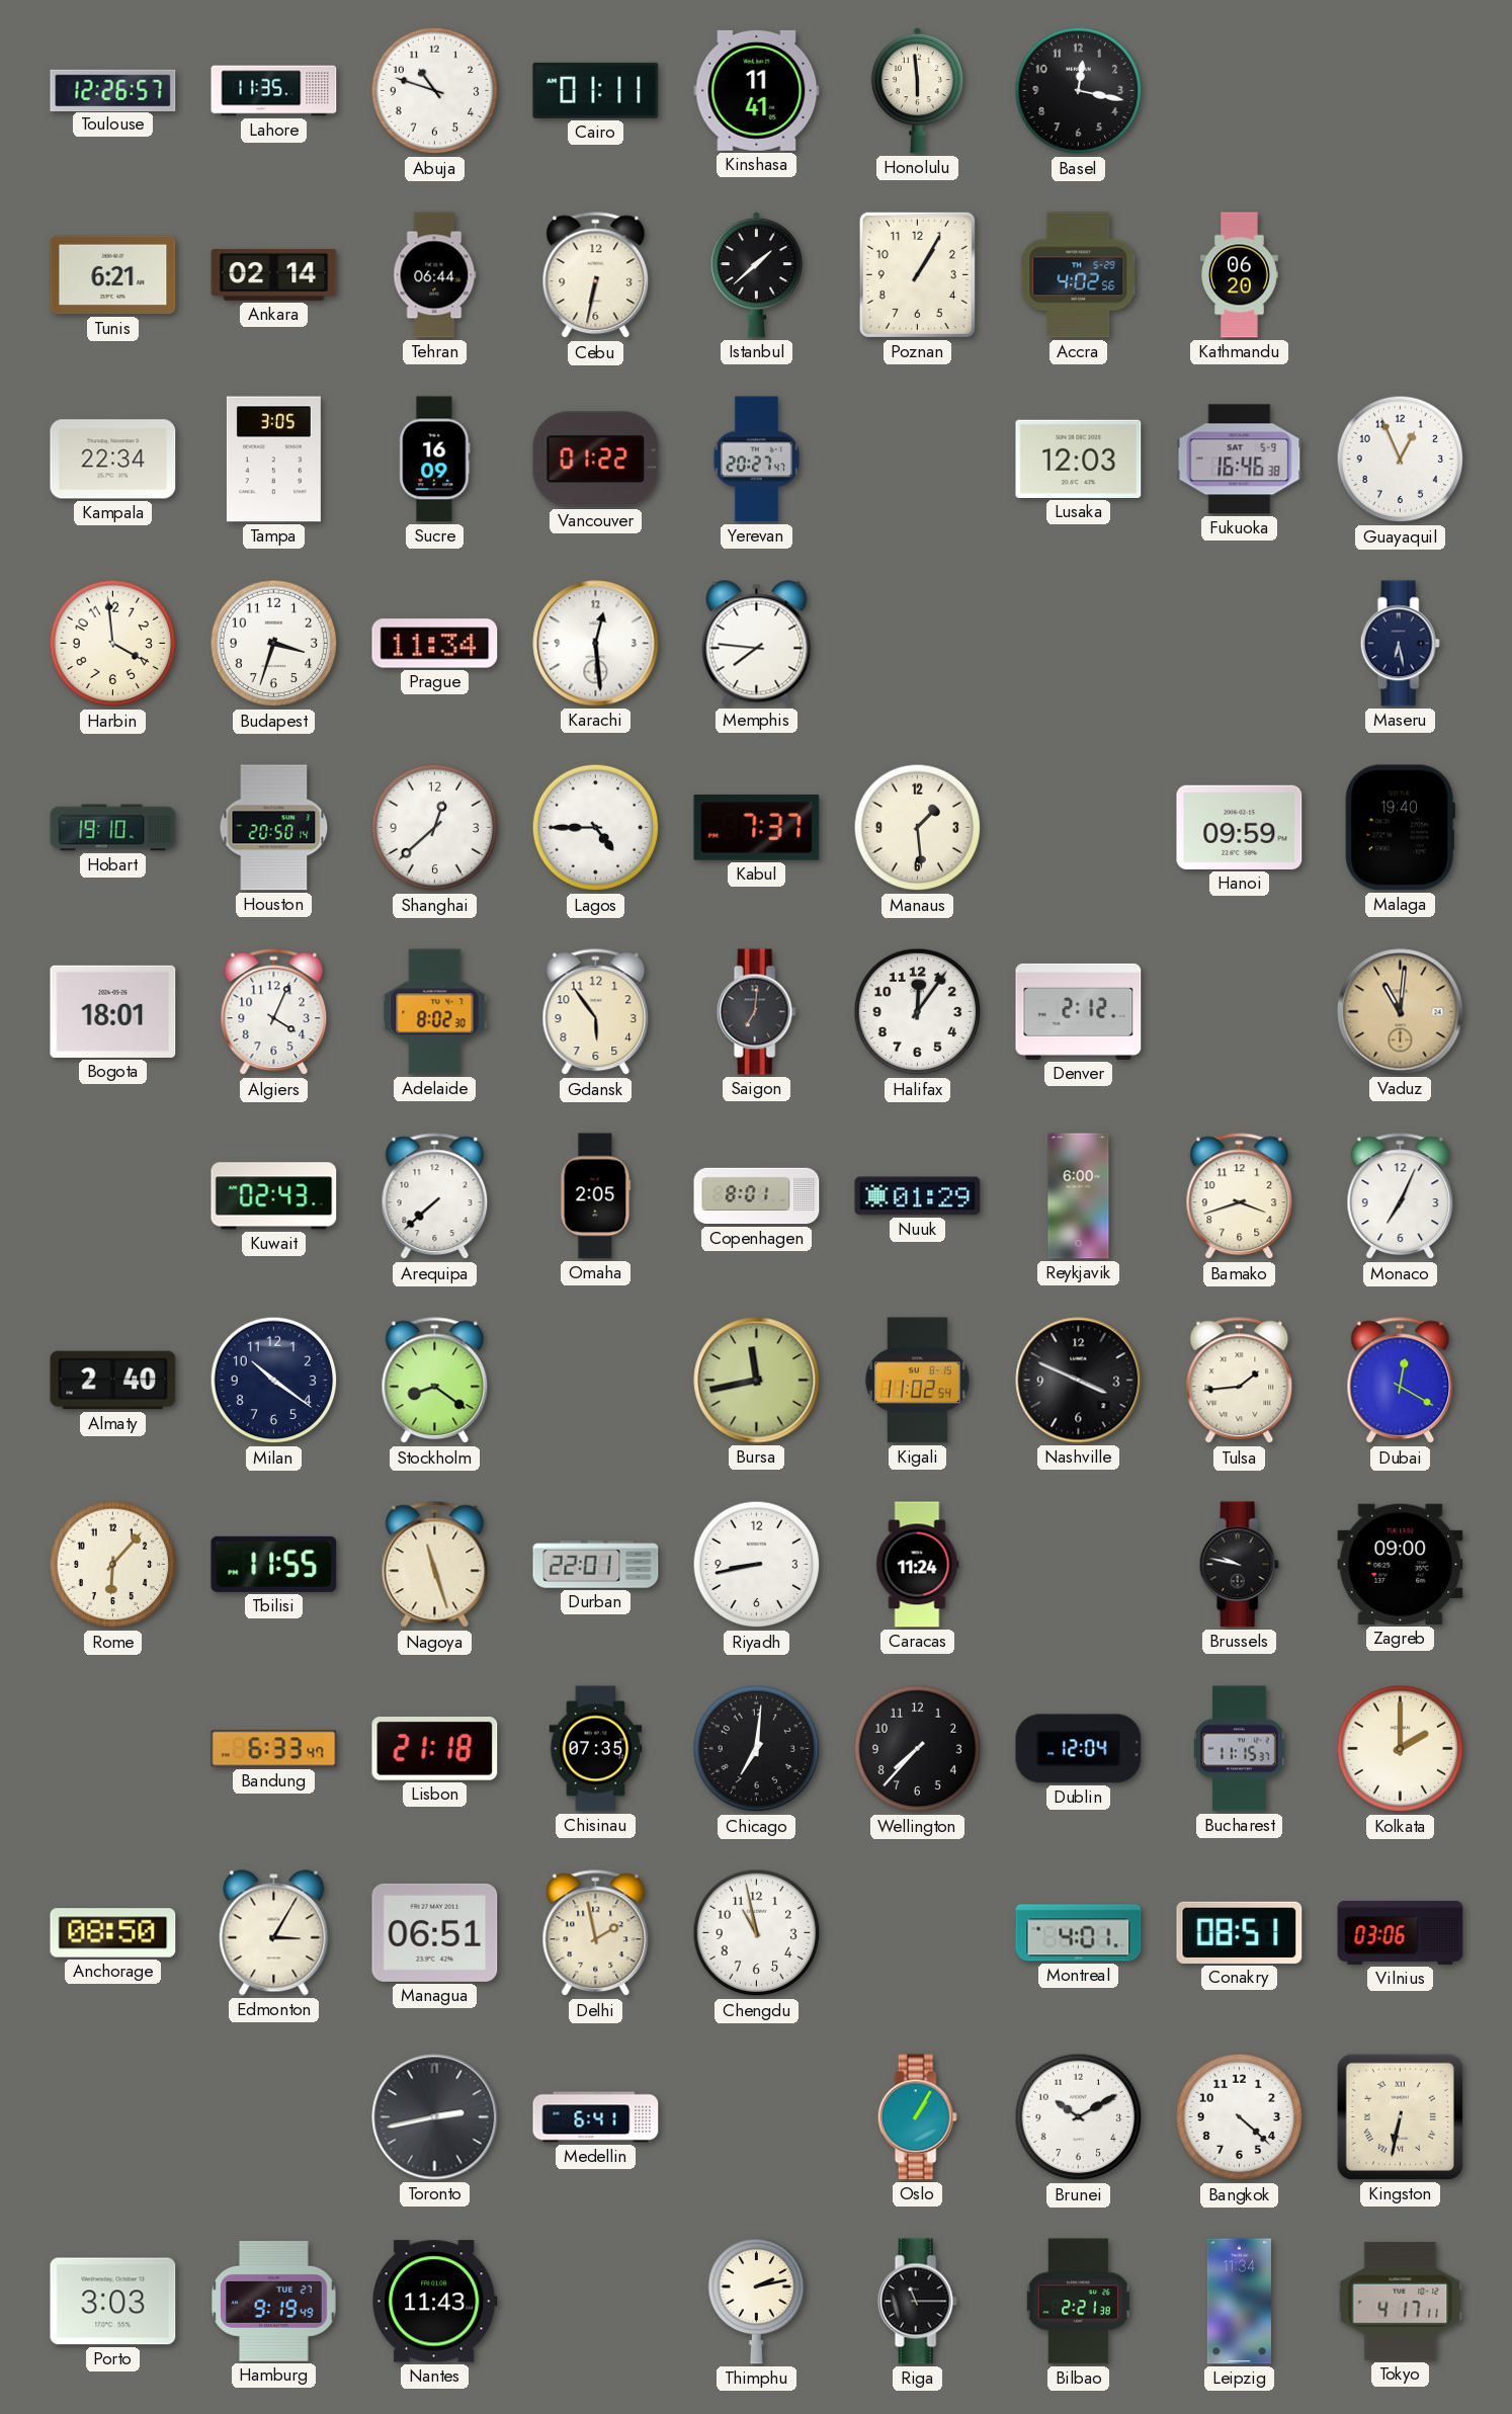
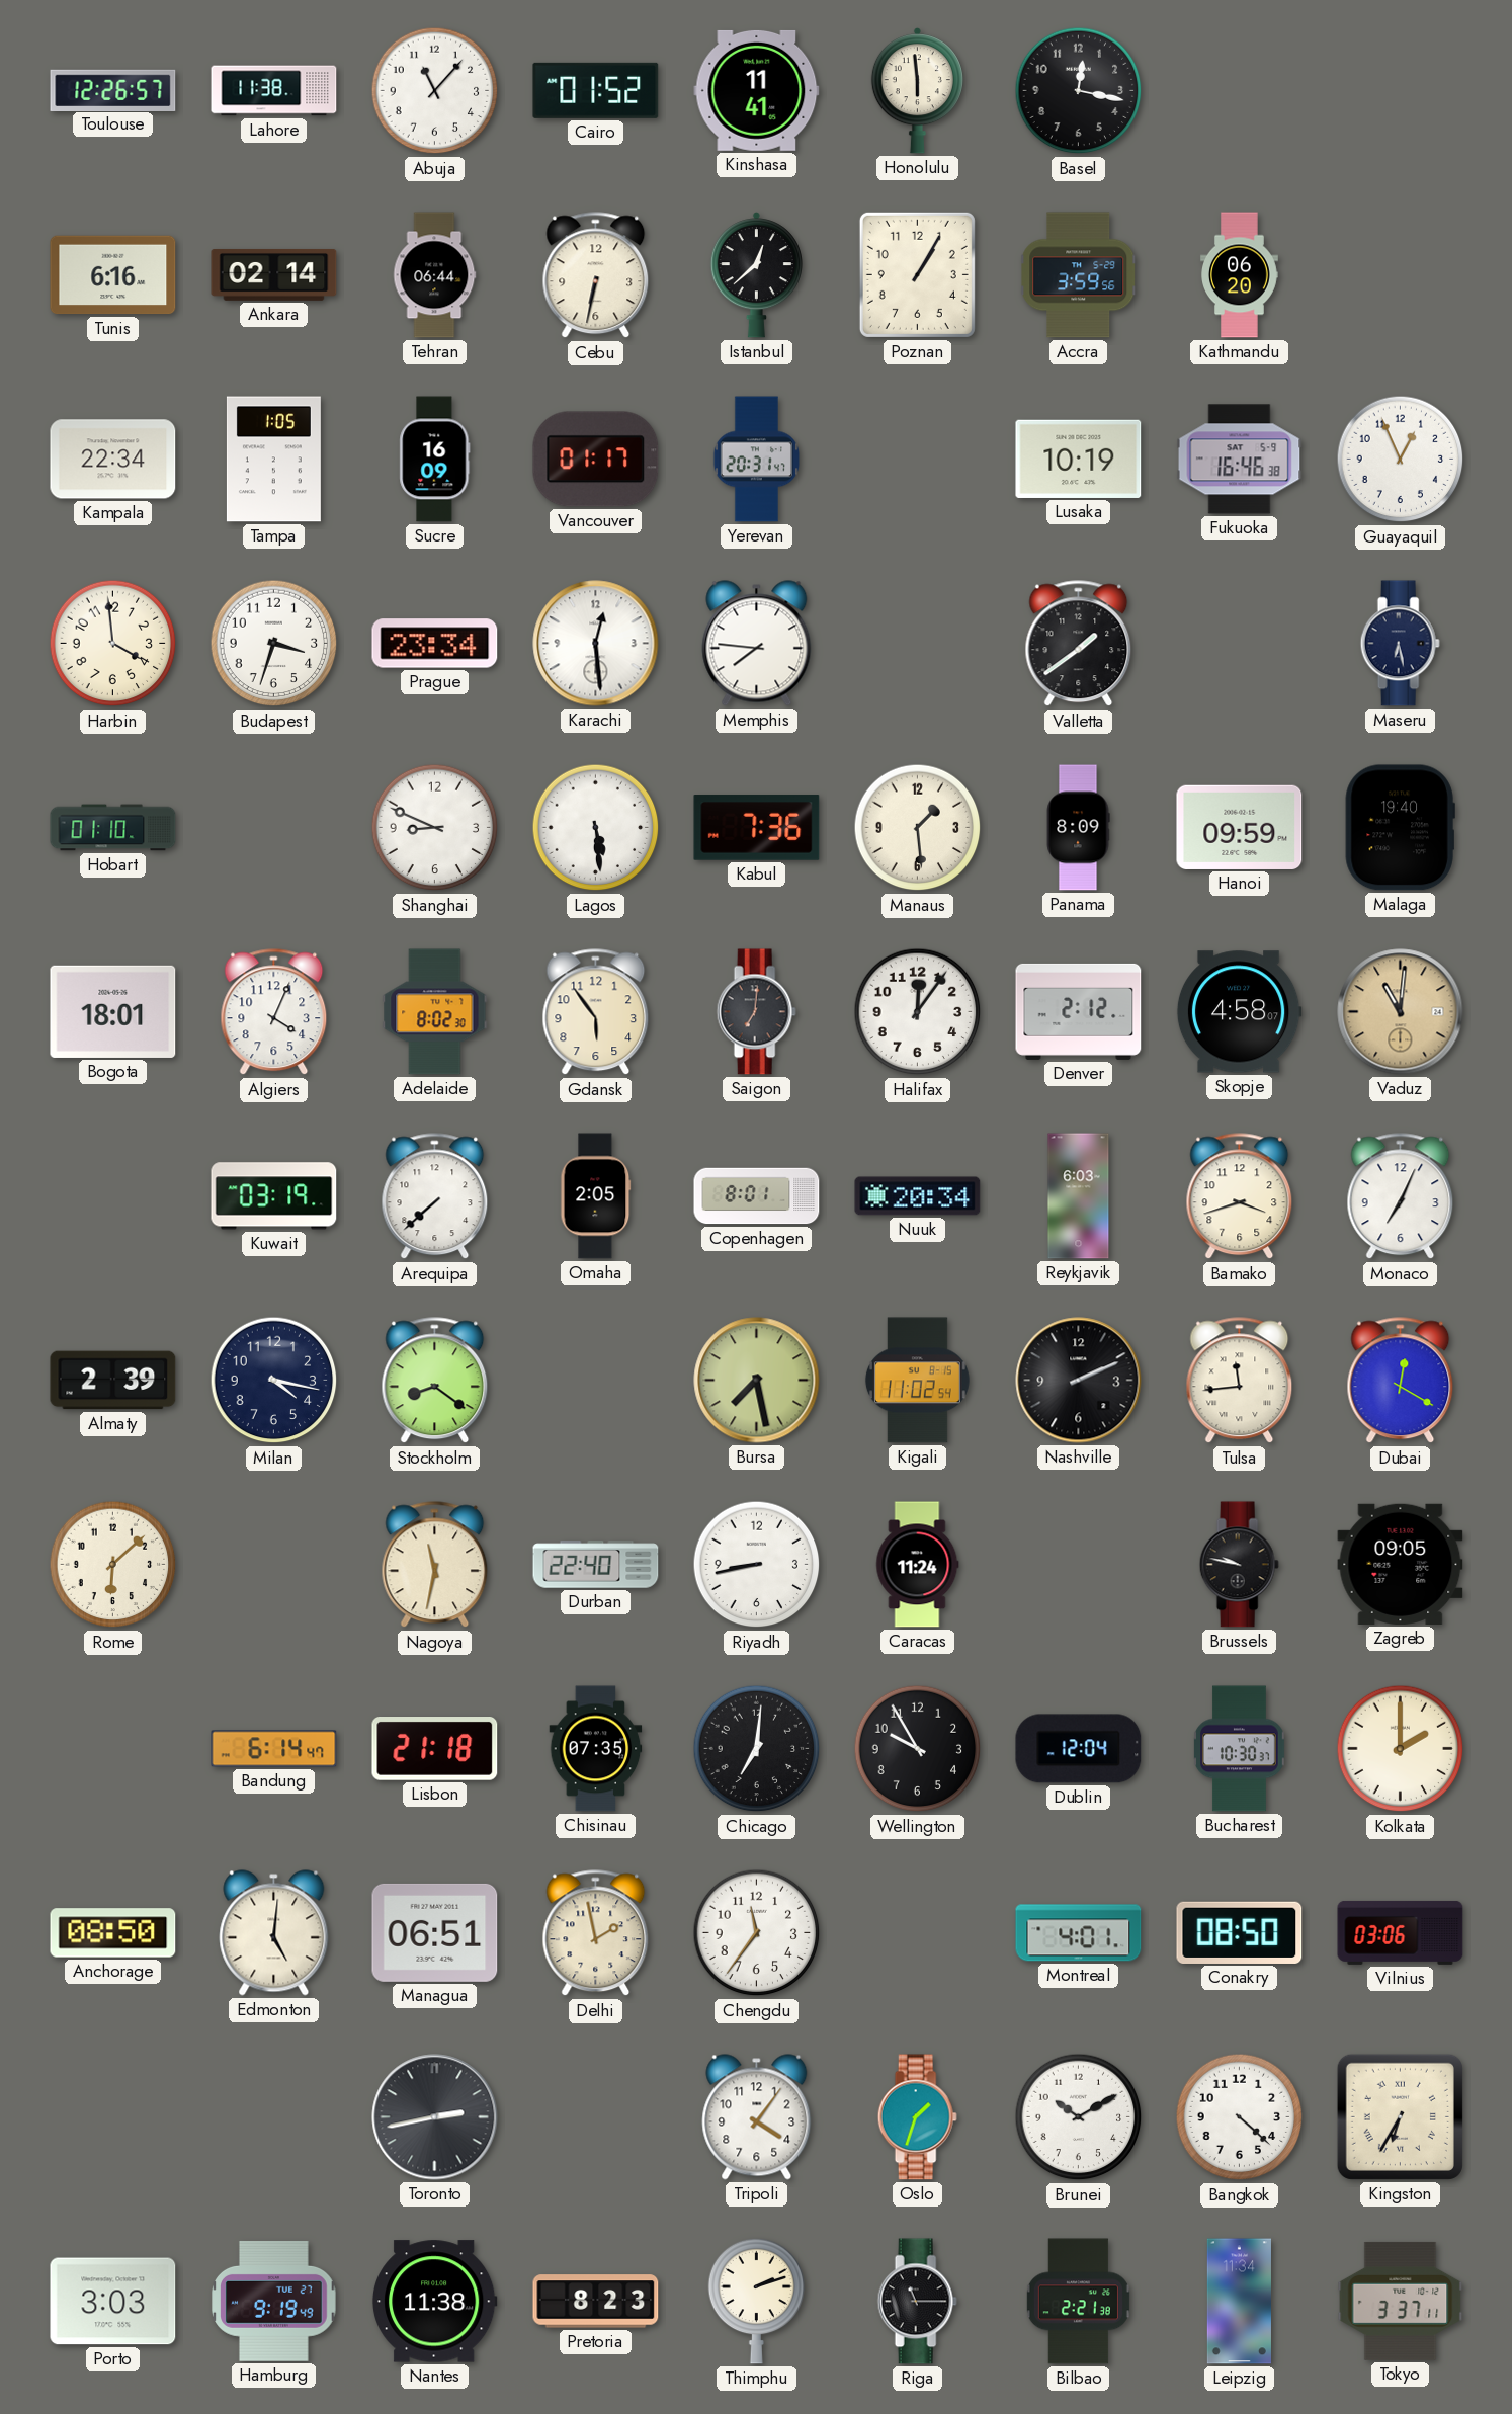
Lahore: 11:35 -> 11:38 (274, 91)
Abuja: 10:48 -> 11:07 (435, 91)
Cairo: 01:11 -> 01:52 (596, 90)
Tunis: 6:21 -> 6:16 (113, 275)
Istanbul: 1:38 -> 12:38 (756, 275)
Accra: 4:02 -> 3:59 (1079, 275)
Tampa: 3:05 -> 1:05 (273, 460)
Vancouver: 01:22 -> 01:17 (596, 460)
Yerevan: 20:27 -> 20:31 (757, 460)
Lusaka: 12:03 -> 10:19 (1079, 459)
Prague: 11:34 -> 23:34 (435, 644)
Valletta: none -> 1:39 (1079, 644)
Hobart: 19:10 -> 01:10 (113, 828)
Houston: 20:50 -> none (274, 828)
Shanghai: 12:38 -> 8:49 (435, 828)
Lagos: 4:45 -> 5:29 (596, 828)
Kabul: 7:37 -> 7:36 (757, 828)
Panama: none -> 8:09 (1078, 828)
Skopje: none -> 4:58 (1239, 1012)
Kuwait: 02:43 -> 03:19 (274, 1196)
Nuuk: 01:29 -> 20:34 (918, 1196)
Reykjavik: 6:00 -> 6:03 (1079, 1196)
Almaty: 2:40 -> 2:39 (113, 1381)
Milan: 10:21 -> 4:17 (274, 1381)
Bursa: 11:43 -> 7:28 (757, 1381)
Nashville: 3:49 -> 2:11 (1079, 1381)
Tulsa: 1:44 -> 11:44 (1240, 1381)
Rome: 6:07 -> 6:08 (113, 1565)
Tbilisi: 11:55 -> none (274, 1564)
Nagoya: 11:27 -> 11:32 (435, 1565)
Durban: 22:01 -> 22:40 (596, 1565)
Zagreb: 09:00 -> 09:05 (1401, 1564)
Bandung: 6:33 -> 6:14 (274, 1749)
Wellington: 7:37 -> 9:55 (918, 1749)
Bucharest: 11:15 -> 10:30 (1240, 1749)
Edmonton: 3:05 -> 5:01 (274, 1933)
Chengdu: 10:58 -> 11:36 (757, 1933)
Conakry: 08:51 -> 08:50 (1240, 1932)
Medellin: 6:41 -> none (596, 2117)
Tripoli: none -> 4:06 (757, 2117)
Oslo: 1:05 -> 1:33 (917, 2117)
Kingston: 6:32 -> 6:35 (1400, 2116)
Nantes: 11:43 -> 11:38 (434, 2302)
Pretoria: none -> 8:23 (596, 2302)
Thimphu: 2:13 -> 2:12 (757, 2301)
Tokyo: 4:17 -> 3:37 (1401, 2301)
